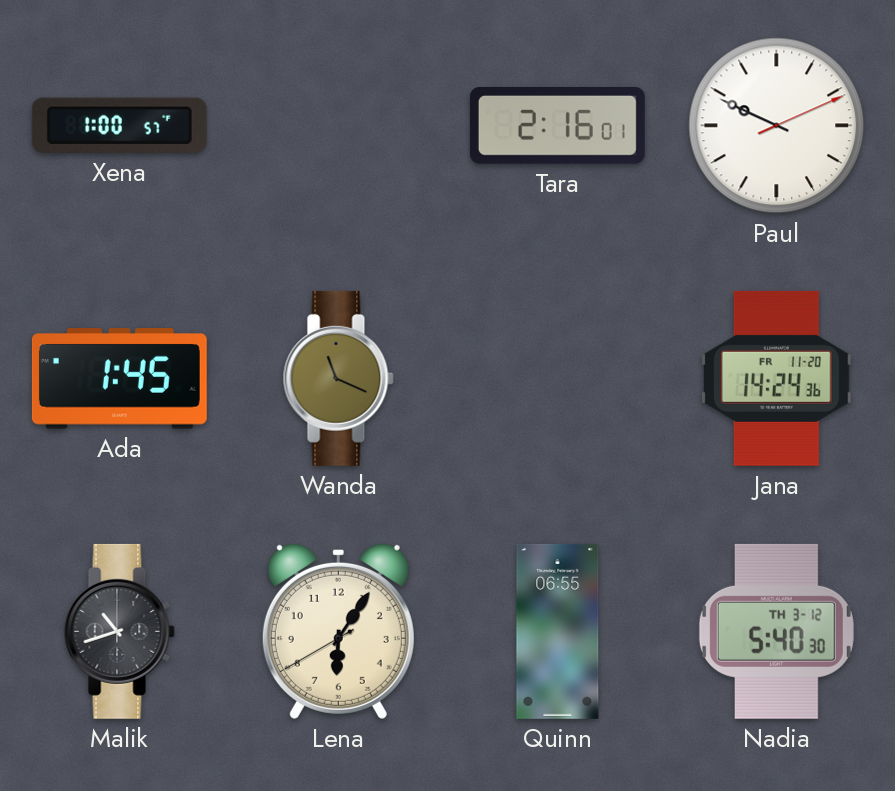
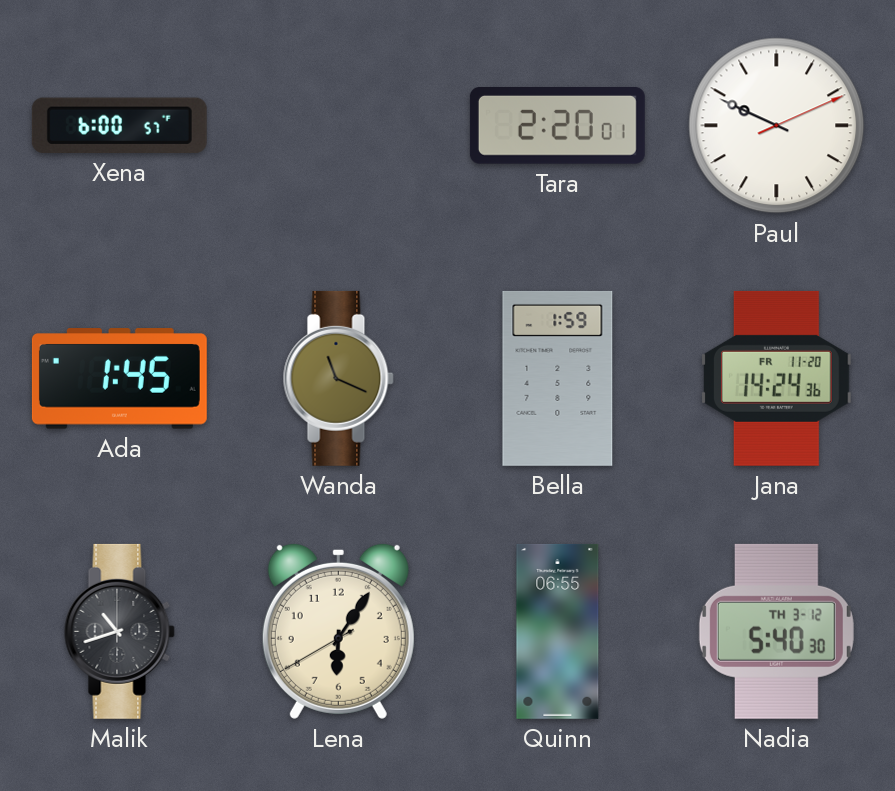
Xena: 1:00 -> 6:00 (119, 125)
Tara: 2:16 -> 2:20 (557, 126)
Bella: none -> 1:59 (558, 378)
